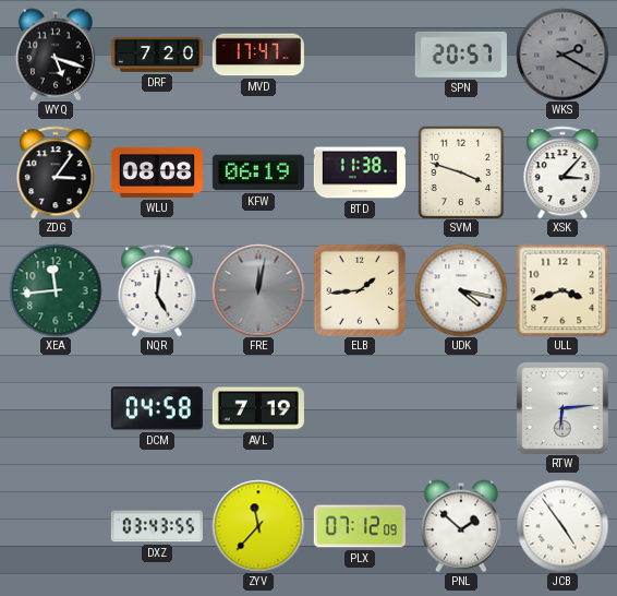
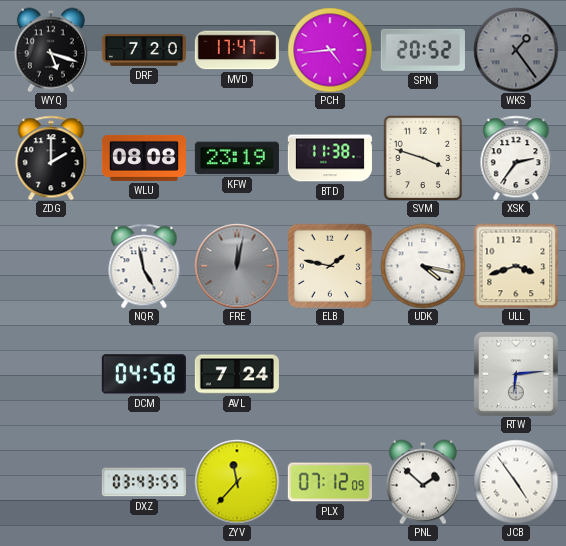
PCH: none -> 4:44 (330, 50)
SPN: 20:57 -> 20:52 (423, 50)
WKS: 2:20 -> 1:24 (516, 50)
ZDG: 3:06 -> 2:00 (51, 158)
KFW: 06:19 -> 23:19 (237, 158)
XSK: 3:07 -> 2:36 (516, 158)
XEA: 11:44 -> none (56, 290)
NQR: 5:01 -> 4:58 (144, 266)
ELB: 1:44 -> 1:47 (330, 266)
AVL: 7:19 -> 7:24 (237, 374)
